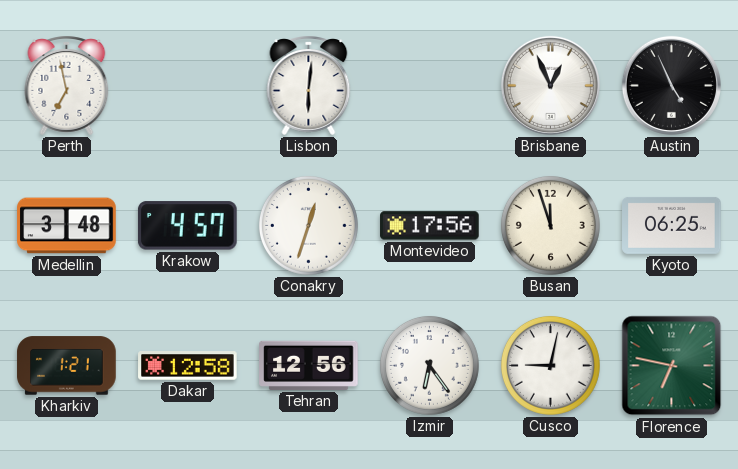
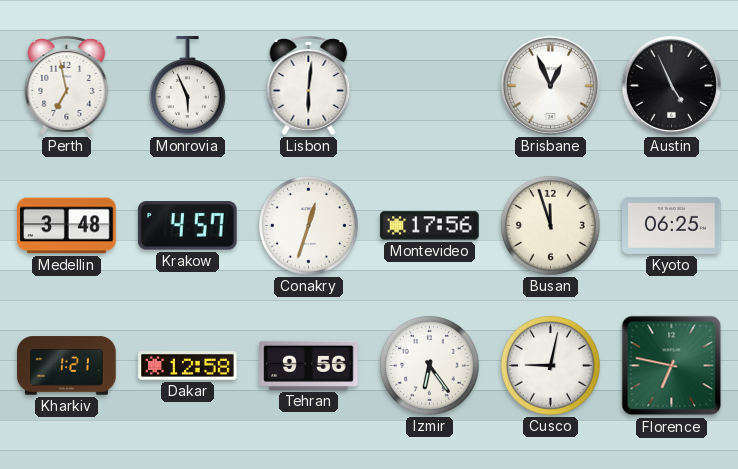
Monrovia: none -> 5:56 (187, 86)
Tehran: 12:56 -> 9:56 (309, 365)
